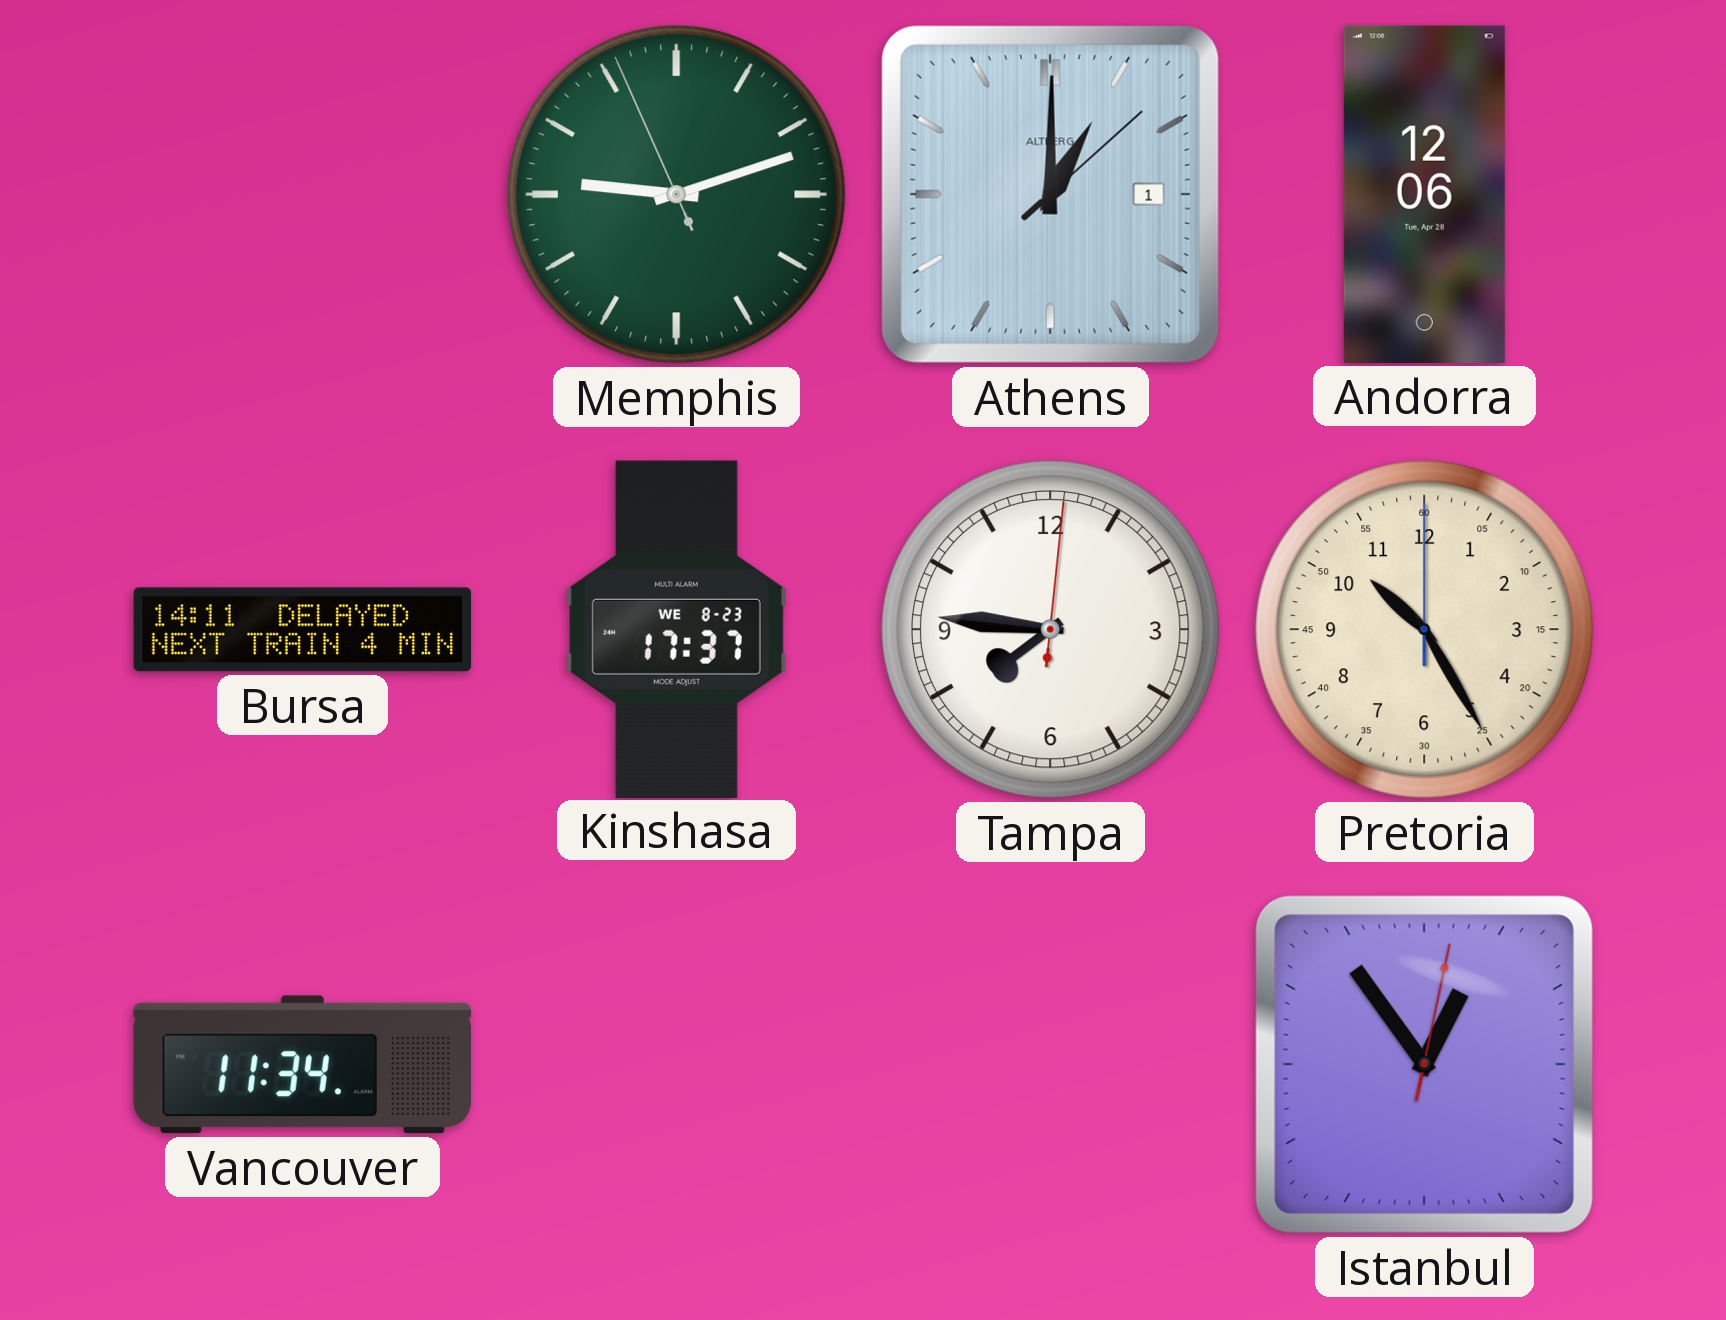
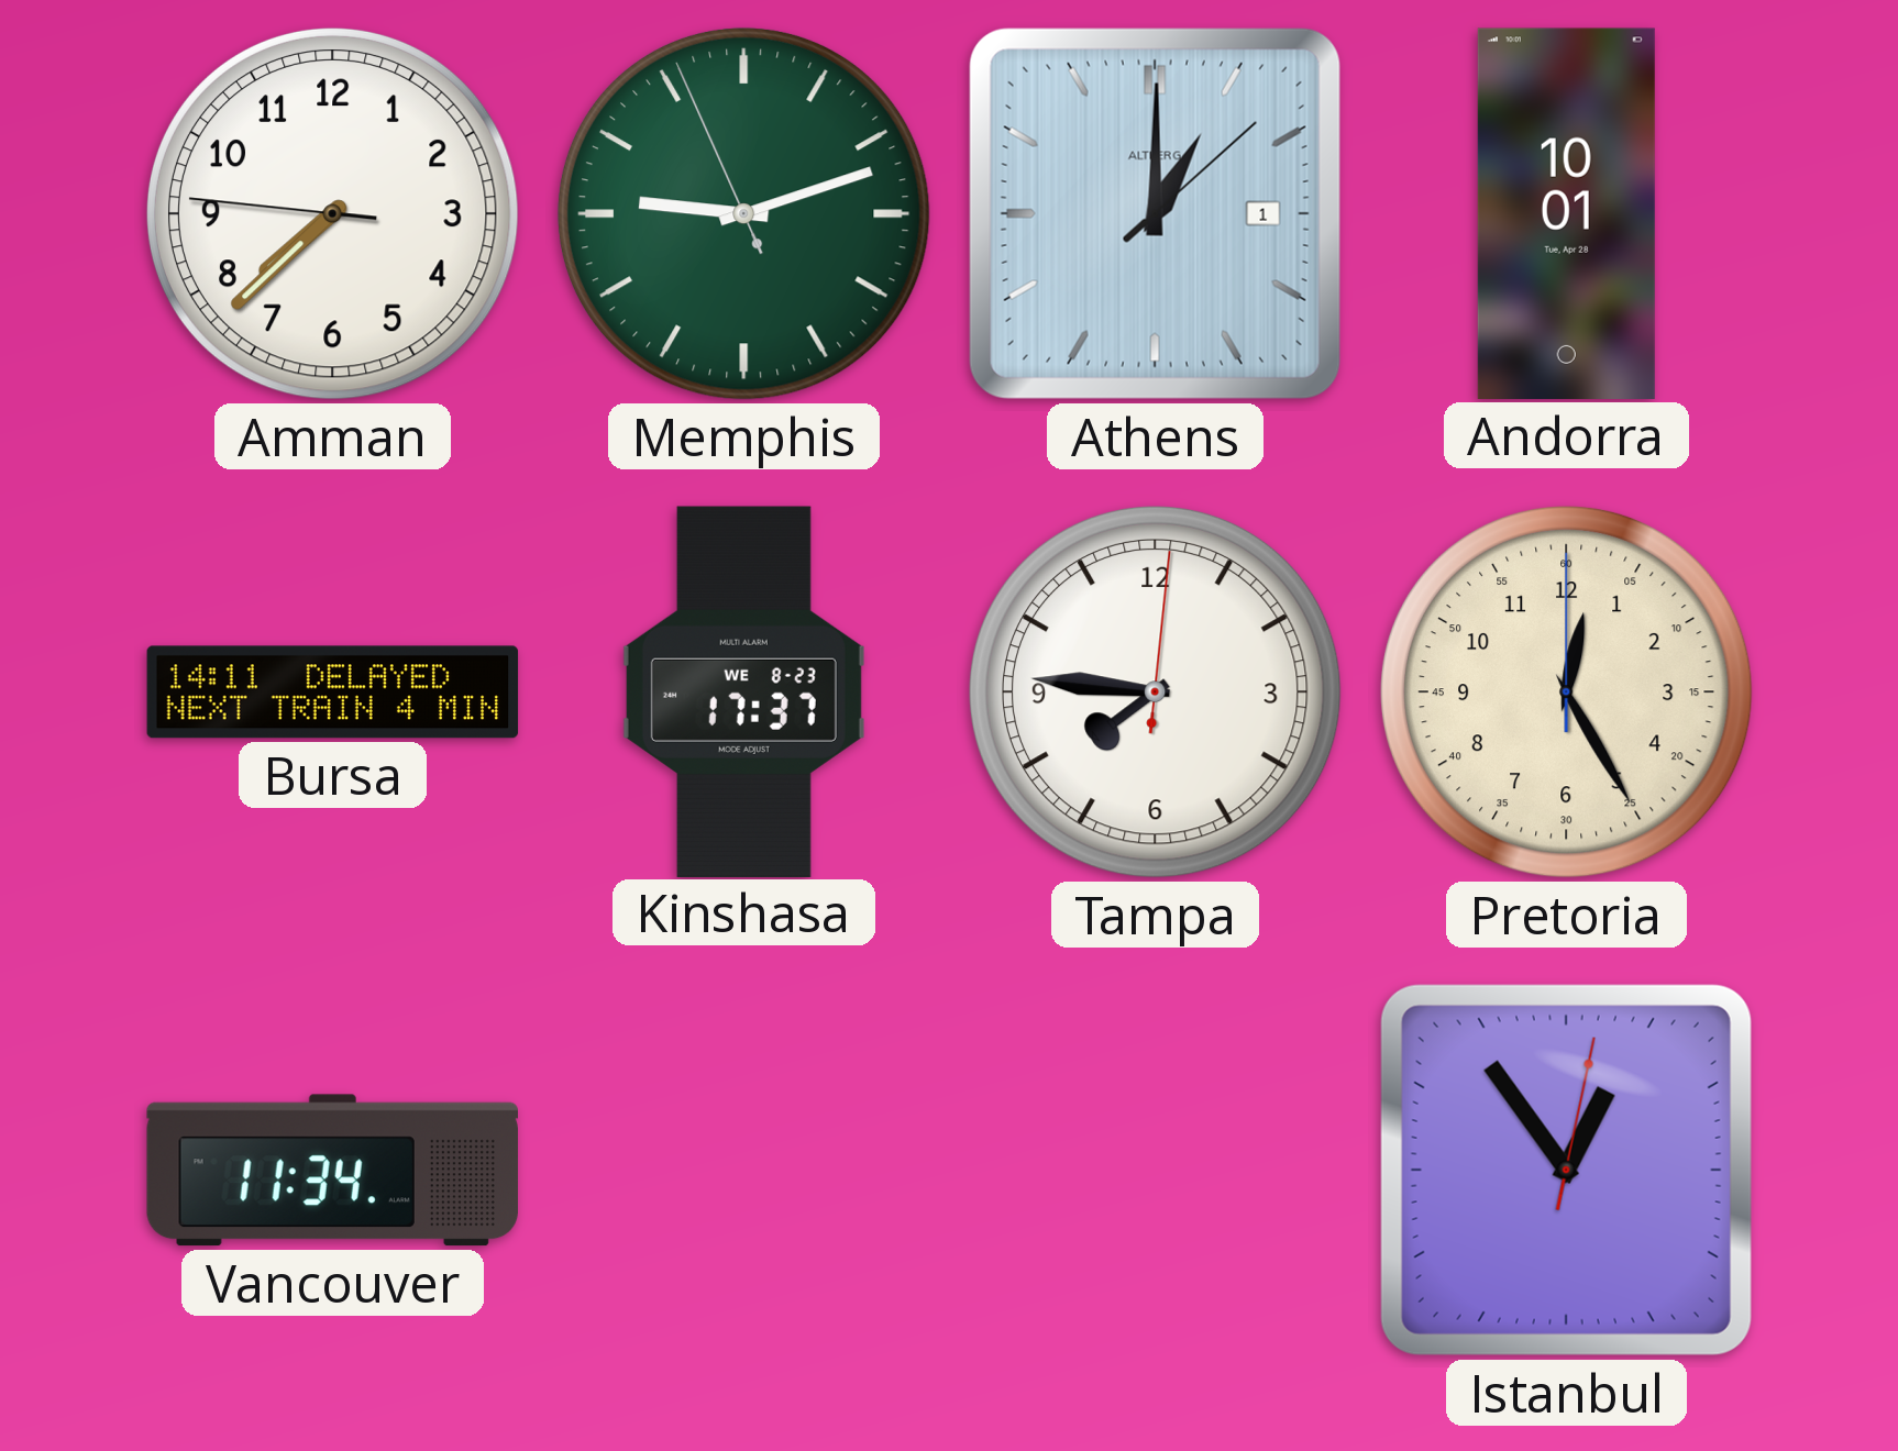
Amman: none -> 7:37 (332, 213)
Andorra: 12:06 -> 10:01 (1566, 213)
Pretoria: 10:25 -> 12:25 (1566, 691)
